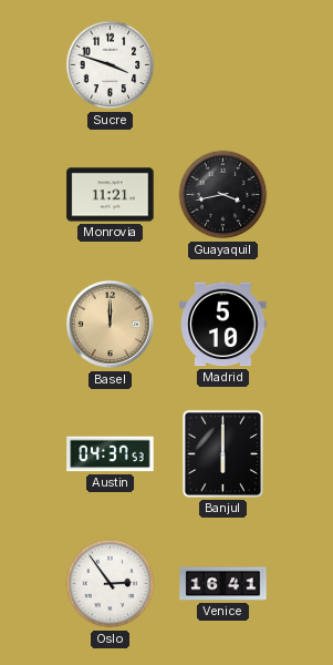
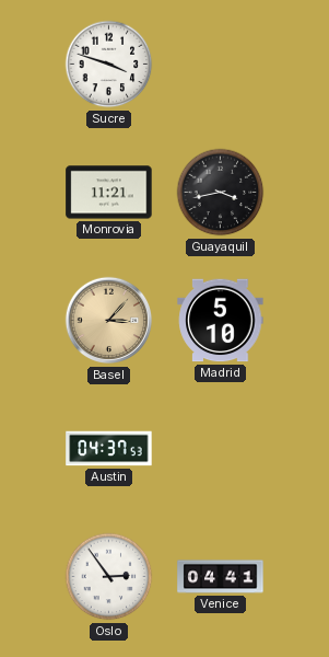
Basel: 12:00 -> 3:07 (109, 321)
Banjul: 6:00 -> none (222, 453)
Venice: 16:41 -> 04:41 (221, 577)
